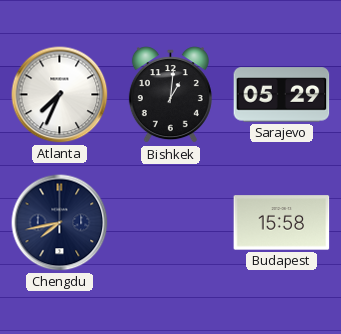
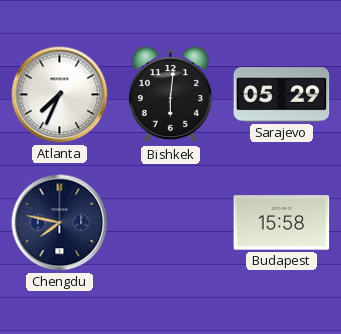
Bishkek: 1:01 -> 6:01 (170, 95)
Chengdu: 7:43 -> 7:47 (60, 223)
